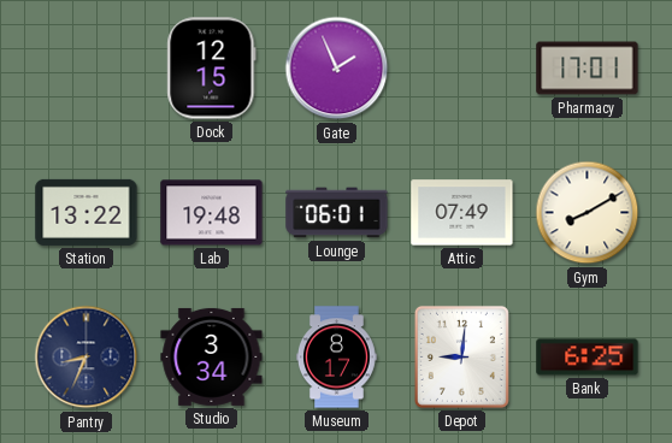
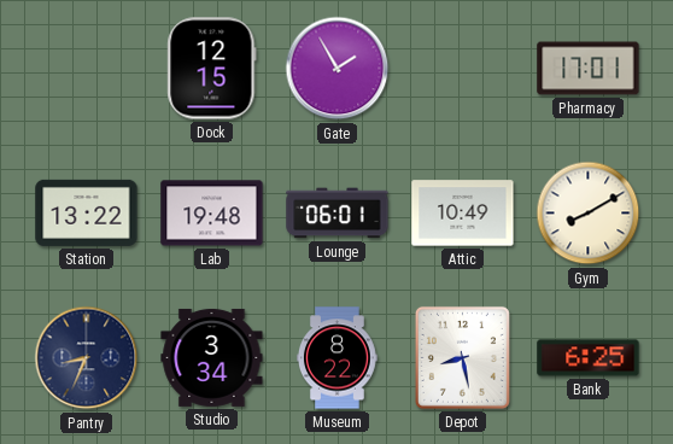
Gate: 1:56 -> 1:55 (338, 69)
Attic: 07:49 -> 10:49 (463, 214)
Museum: 8:17 -> 8:22 (338, 358)
Depot: 9:01 -> 8:28 (462, 357)
